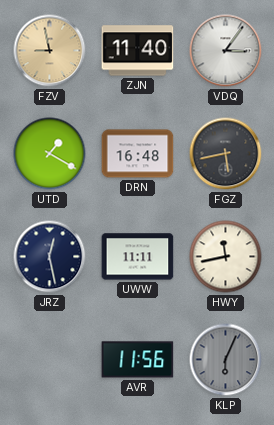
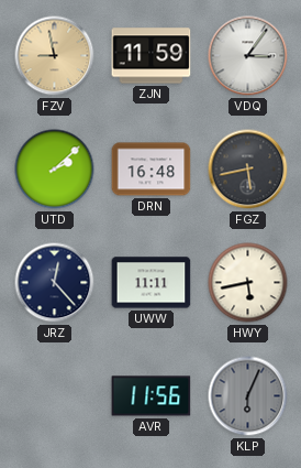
ZJN: 11:40 -> 11:59 (152, 56)
UTD: 1:20 -> 2:08 (55, 170)
JRZ: 12:28 -> 12:23 (55, 283)
HWY: 11:43 -> 5:43 (248, 283)
